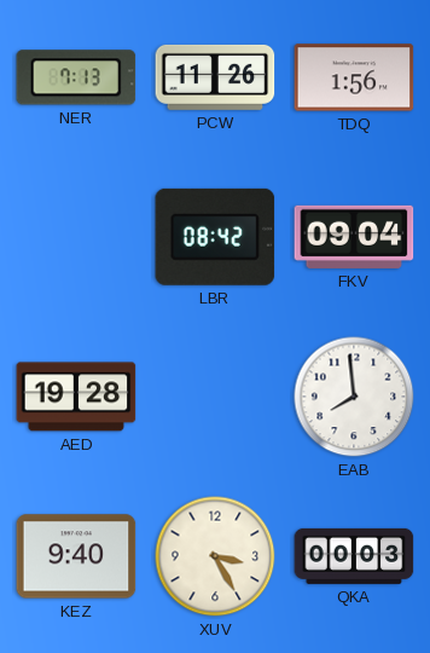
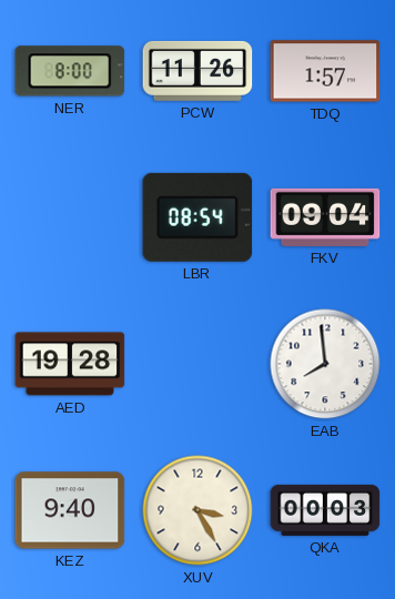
NER: 7:13 -> 8:00 (70, 71)
TDQ: 1:56 -> 1:57 (325, 71)
LBR: 08:42 -> 08:54 (197, 217)
